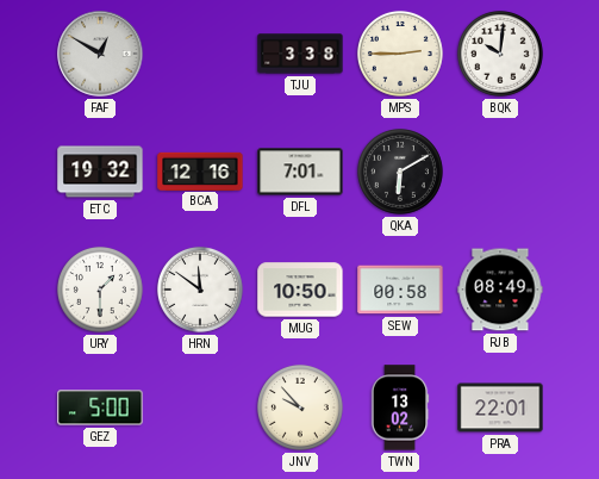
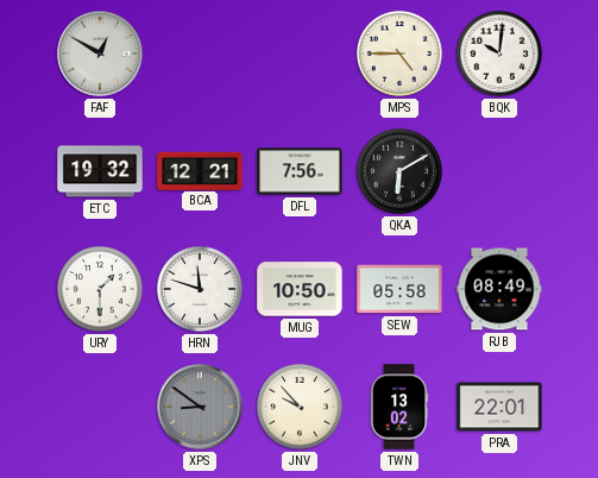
TJU: 3:38 -> none (300, 54)
MPS: 2:45 -> 4:45 (399, 54)
BCA: 12:16 -> 12:21 (200, 170)
DFL: 7:01 -> 7:56 (300, 171)
HRN: 11:51 -> 11:48 (200, 289)
SEW: 00:58 -> 05:58 (399, 289)
GEZ: 5:00 -> none (100, 408)
XPS: none -> 8:51 (200, 407)
